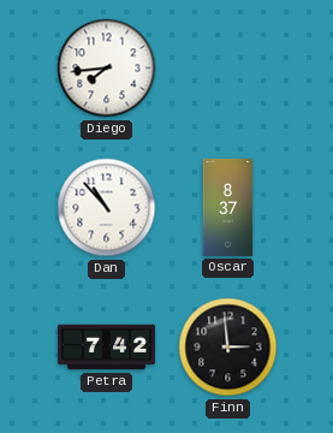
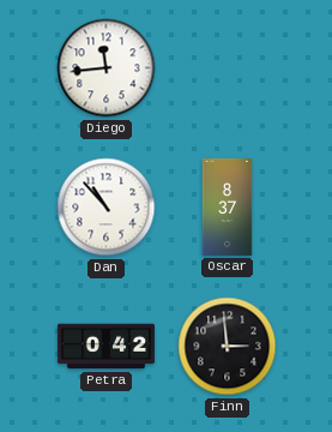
Diego: 7:44 -> 11:44 (107, 68)
Petra: 7:42 -> 0:42 (105, 347)
